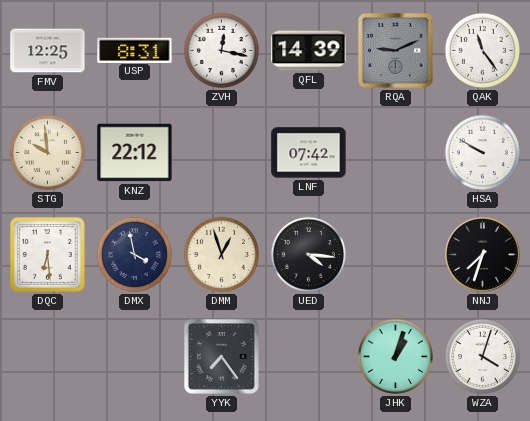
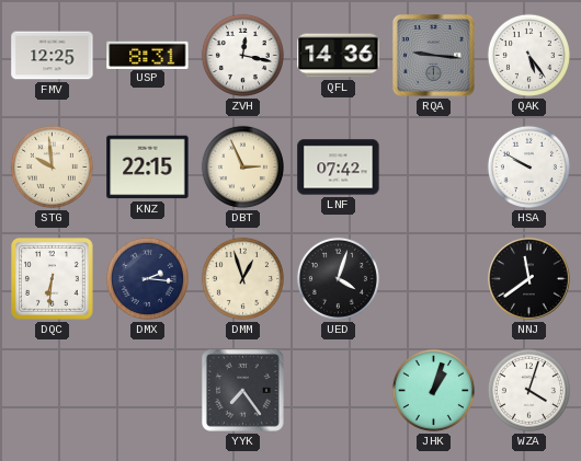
QFL: 14:39 -> 14:36 (339, 56)
RQA: 9:11 -> 9:16 (433, 55)
QAK: 11:24 -> 5:24 (528, 55)
KNZ: 22:12 -> 22:15 (148, 168)
DBT: none -> 2:56 (242, 166)
DQC: 6:29 -> 6:31 (53, 279)
DMX: 3:58 -> 2:16 (147, 278)
UED: 4:16 -> 4:03 (338, 278)
NNJ: 7:33 -> 11:39 (529, 279)
